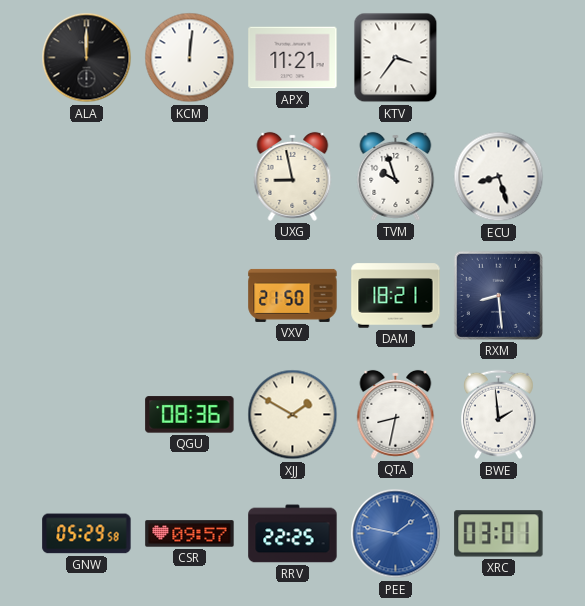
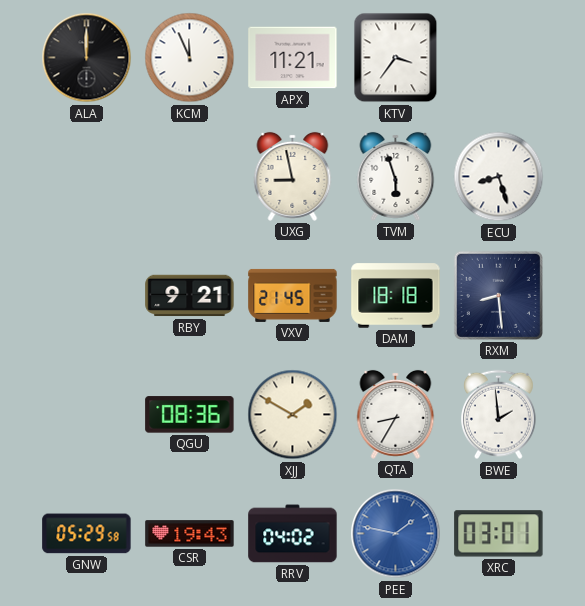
KCM: 12:01 -> 11:56 (190, 58)
TVM: 9:57 -> 5:57 (396, 176)
RBY: none -> 9:21 (190, 296)
VXV: 21:50 -> 21:45 (293, 295)
DAM: 18:21 -> 18:18 (396, 296)
QTA: 8:32 -> 8:35 (396, 414)
CSR: 09:57 -> 19:43 (190, 534)
RRV: 22:25 -> 04:02 (293, 534)
